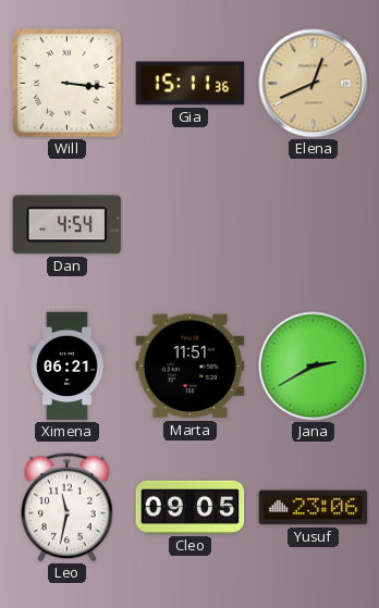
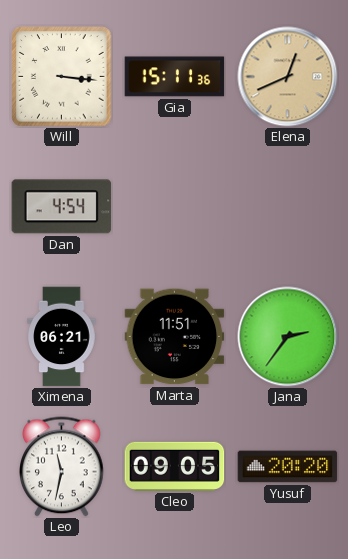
Jana: 2:40 -> 2:36 (288, 337)
Yusuf: 23:06 -> 20:20 (288, 467)
